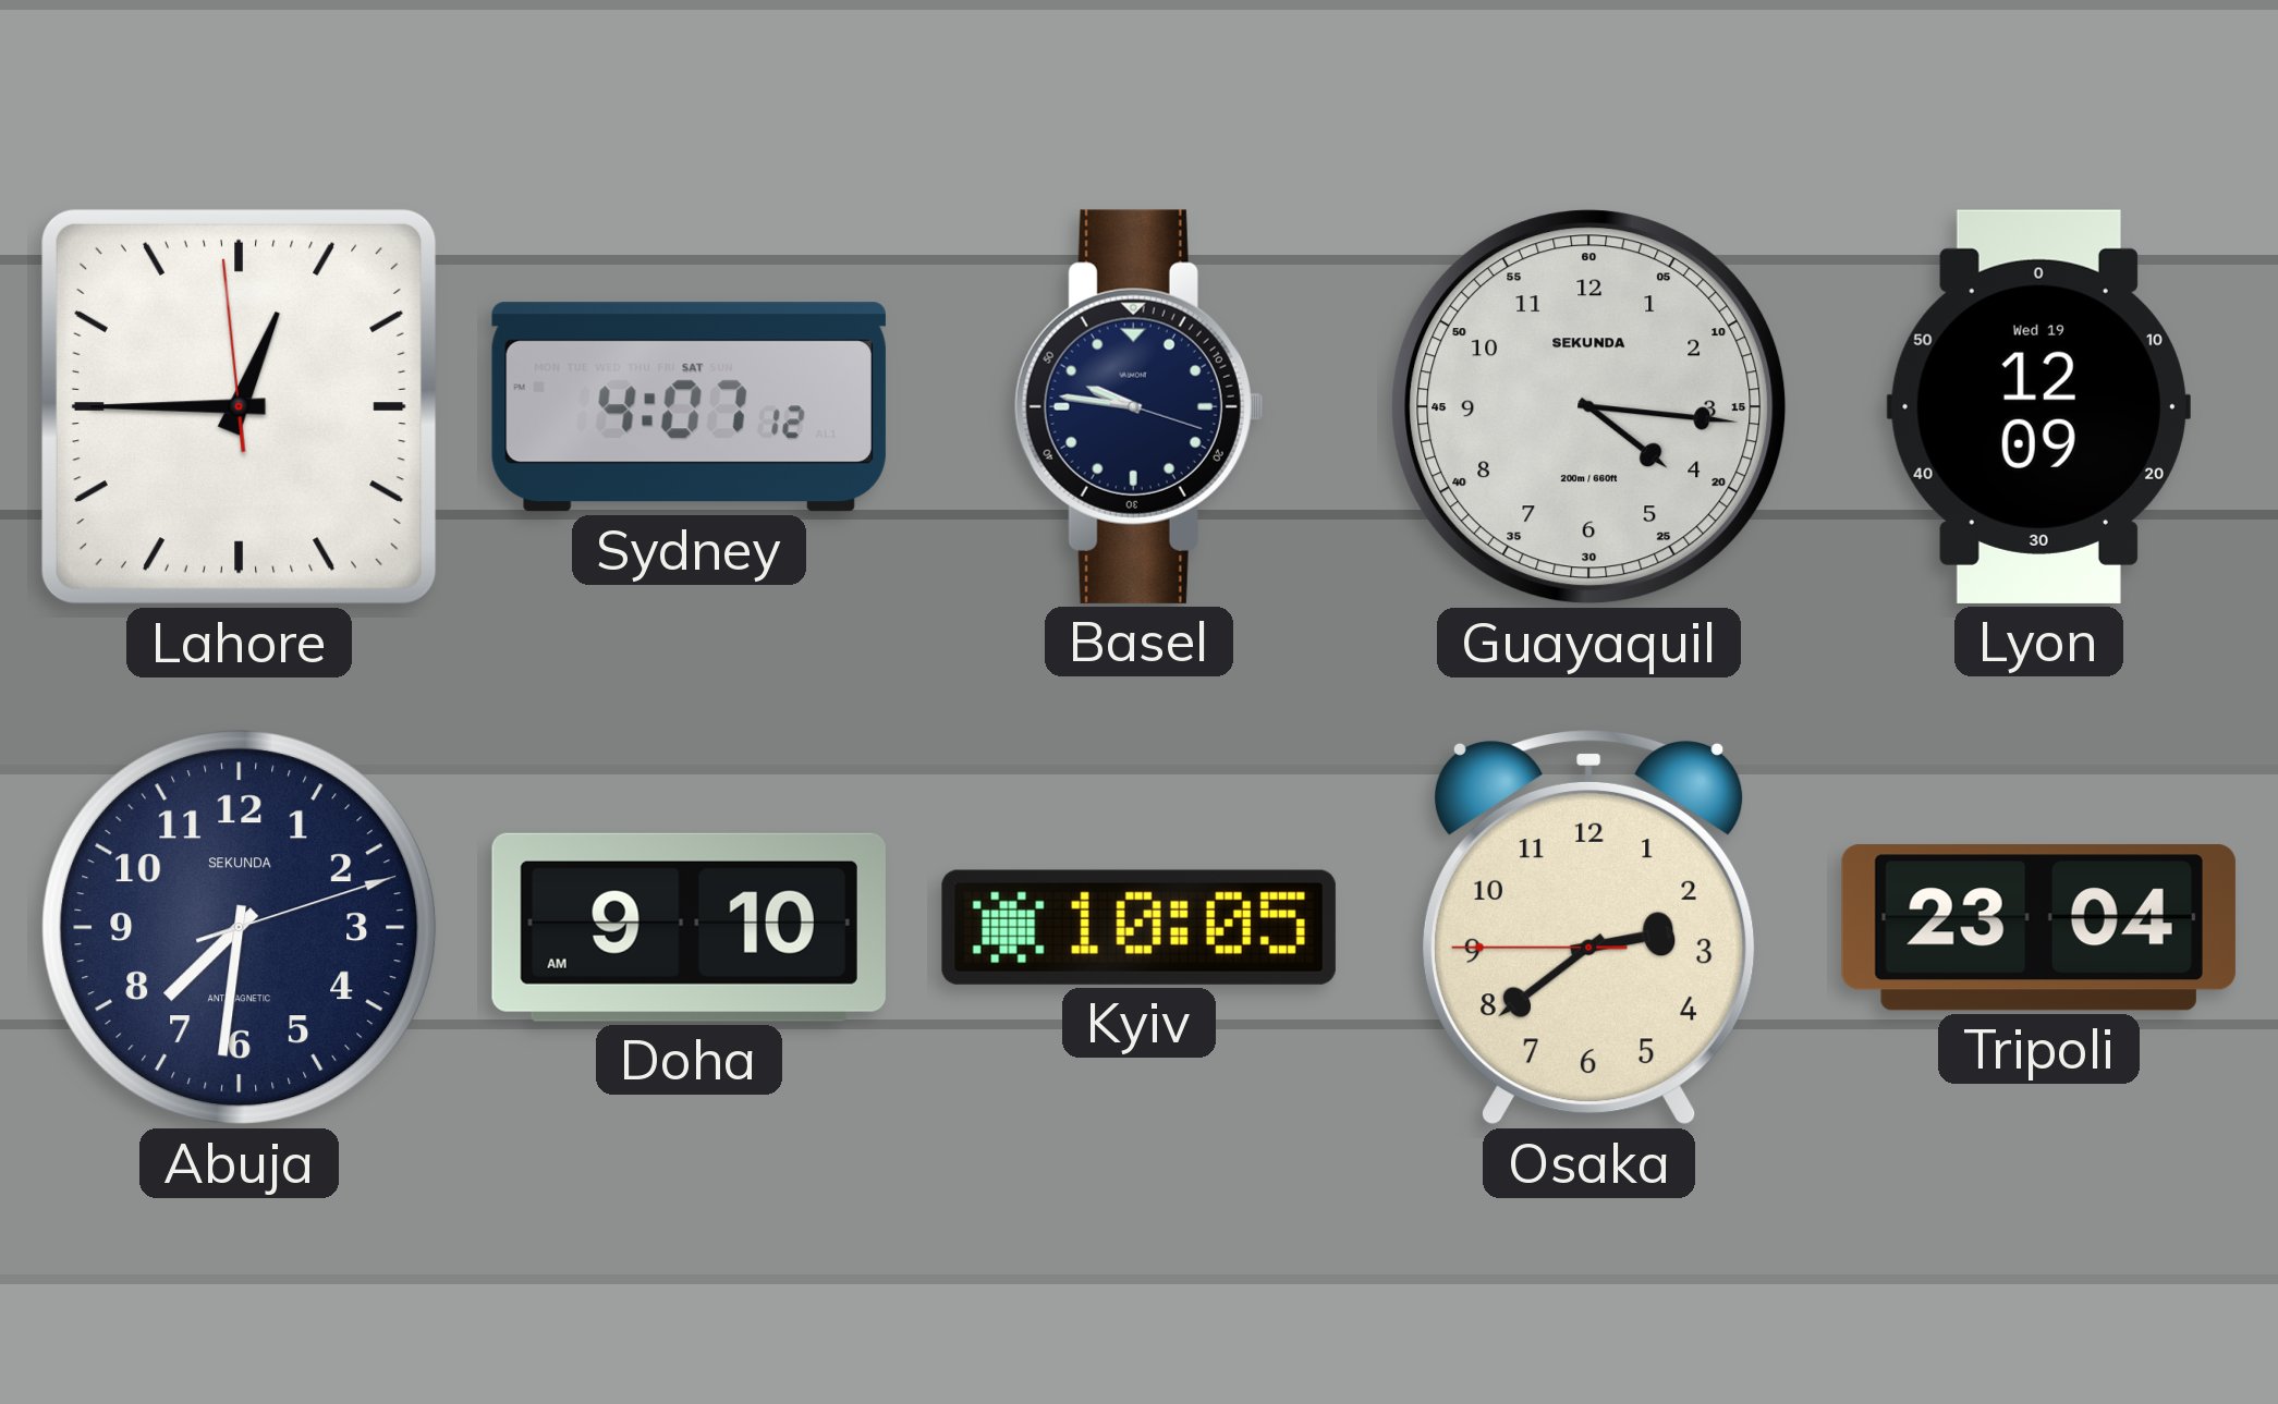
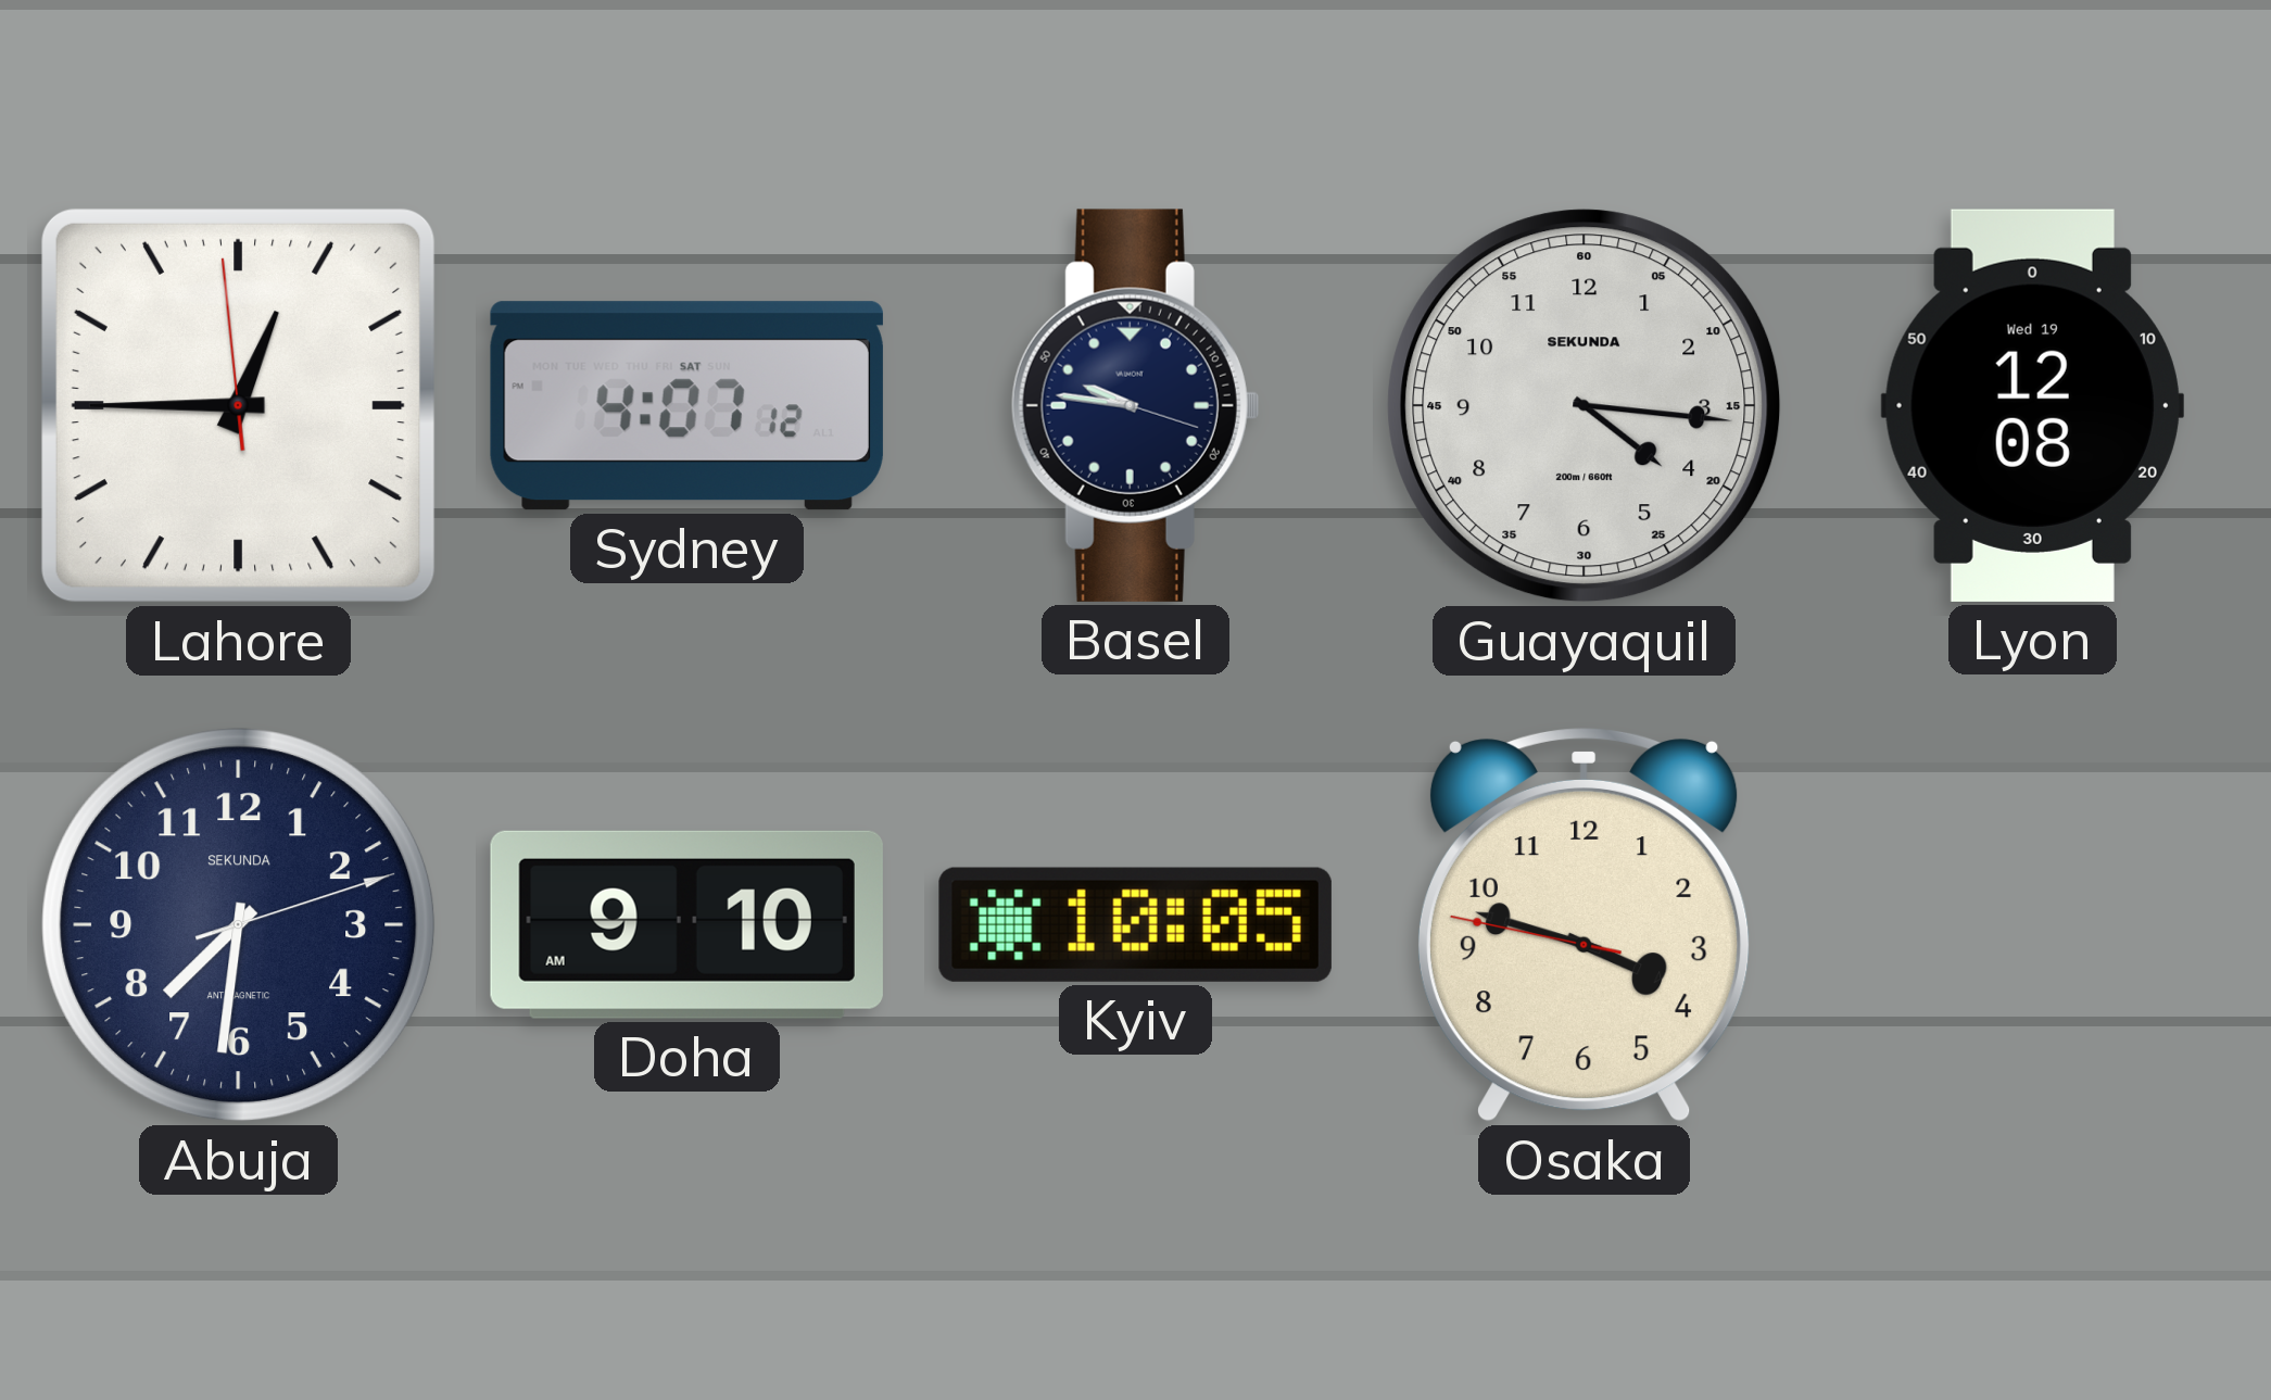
Lyon: 12:09 -> 12:08 (2032, 405)
Osaka: 2:38 -> 3:47 (1584, 924)
Tripoli: 23:04 -> none (2038, 928)
